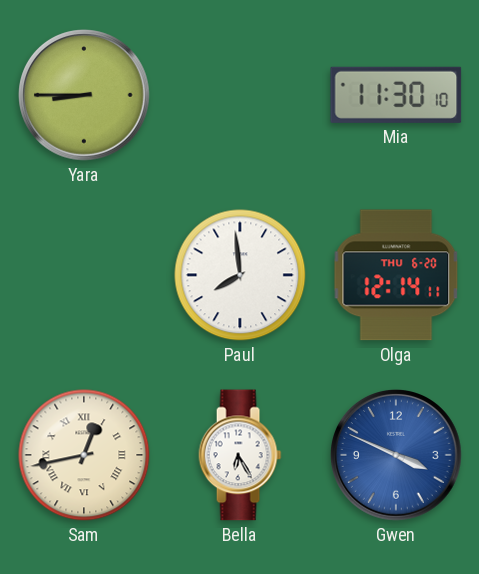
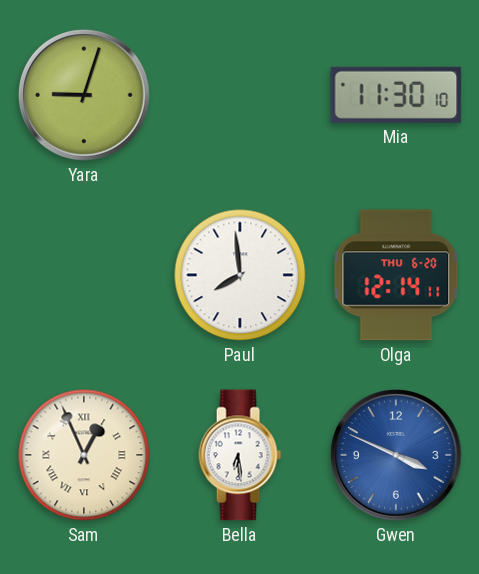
Yara: 8:45 -> 9:03 (85, 96)
Sam: 12:43 -> 12:56 (84, 455)
Bella: 6:25 -> 6:29 (240, 455)
